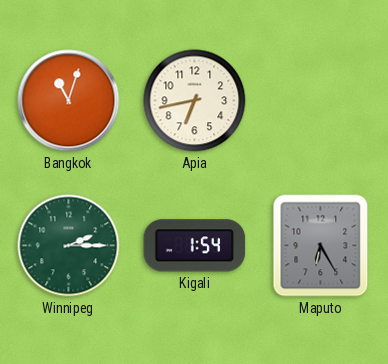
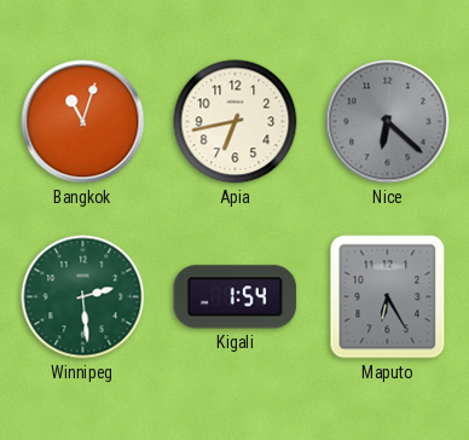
Nice: none -> 6:22 (388, 122)
Winnipeg: 2:15 -> 2:29 (83, 297)
